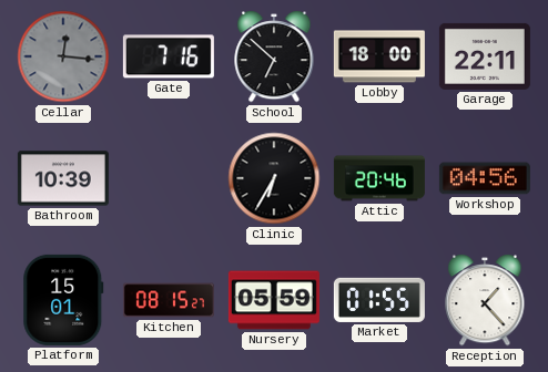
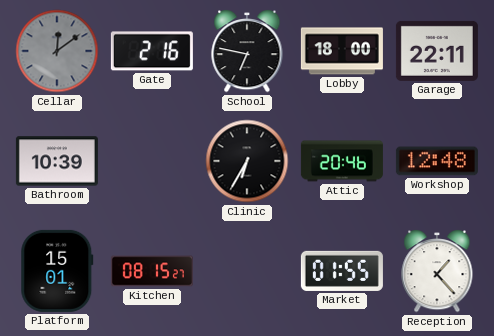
Cellar: 12:16 -> 12:09 (57, 51)
Gate: 7:16 -> 2:16 (152, 51)
School: 6:52 -> 6:47 (247, 52)
Workshop: 04:56 -> 12:48 (437, 161)
Nursery: 05:59 -> none (274, 300)
